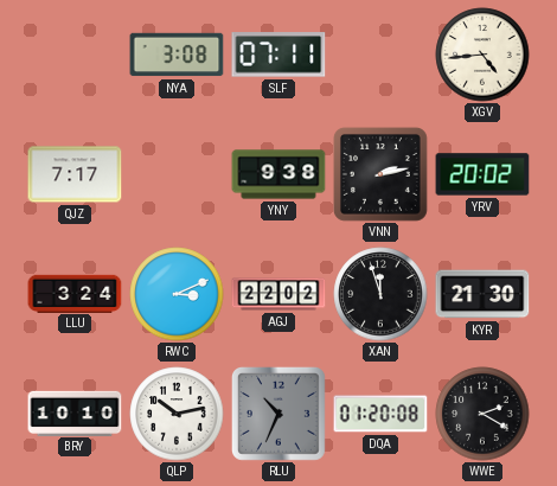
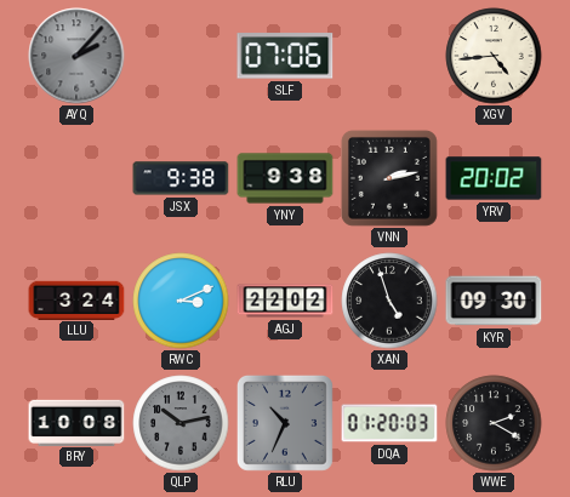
AYQ: none -> 2:07 (76, 56)
NYA: 3:08 -> none (177, 55)
SLF: 07:11 -> 07:06 (285, 56)
QJZ: 7:17 -> none (75, 174)
JSX: none -> 9:38 (181, 178)
XAN: 11:57 -> 4:57 (389, 301)
KYR: 21:30 -> 09:30 (494, 301)
BRY: 10:10 -> 10:08 (76, 422)
QLP dial: white -> grey (181, 423)
DQA: 01:20:08 -> 01:20:03 (389, 423)
